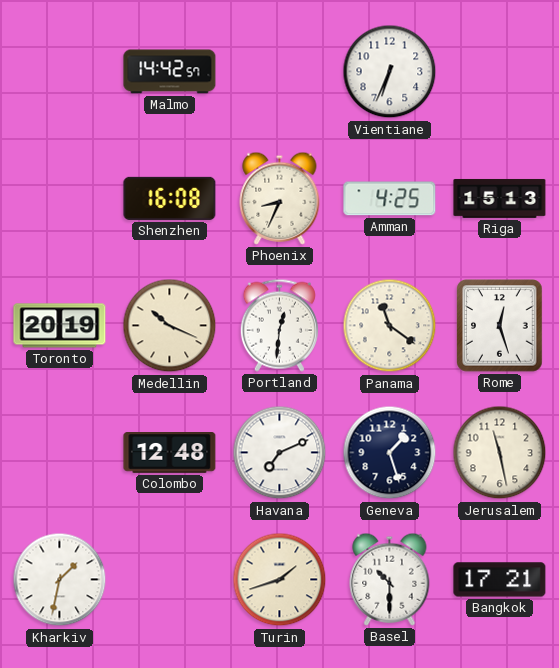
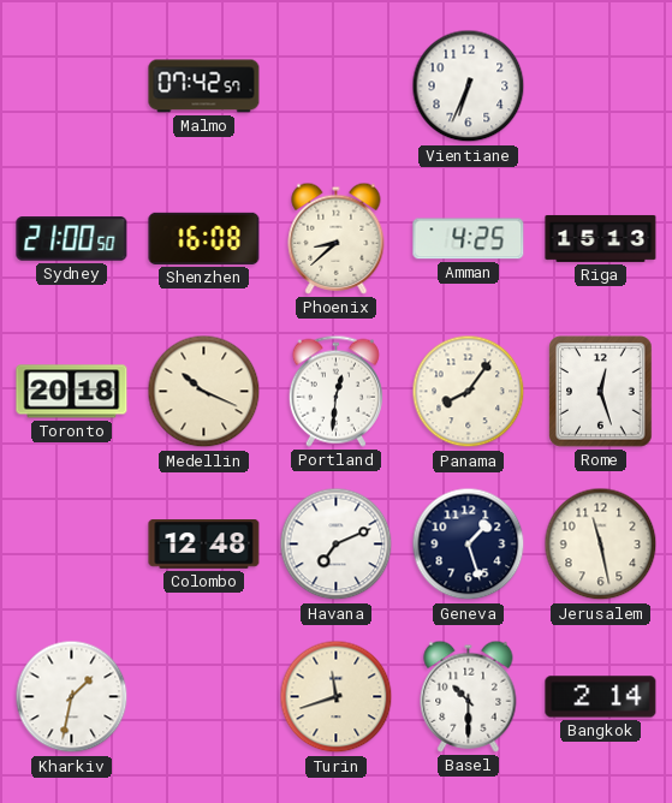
Malmo: 14:42 -> 07:42 (204, 87)
Sydney: none -> 21:00 (72, 239)
Phoenix: 8:34 -> 8:38 (337, 238)
Toronto: 20:19 -> 20:18 (72, 392)
Panama: 11:21 -> 8:06 (469, 392)
Turin: 1:42 -> 11:42 (337, 697)
Bangkok: 17:21 -> 2:14 (601, 697)
